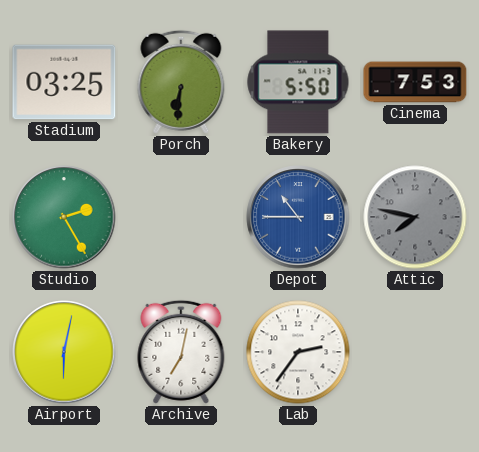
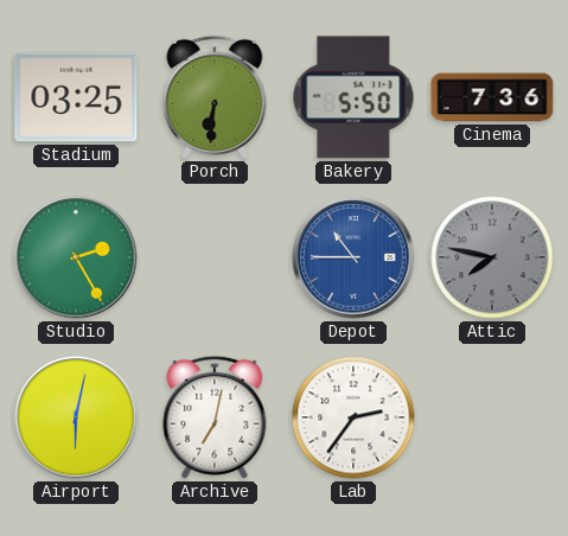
Cinema: 7:53 -> 7:36 (492, 97)
